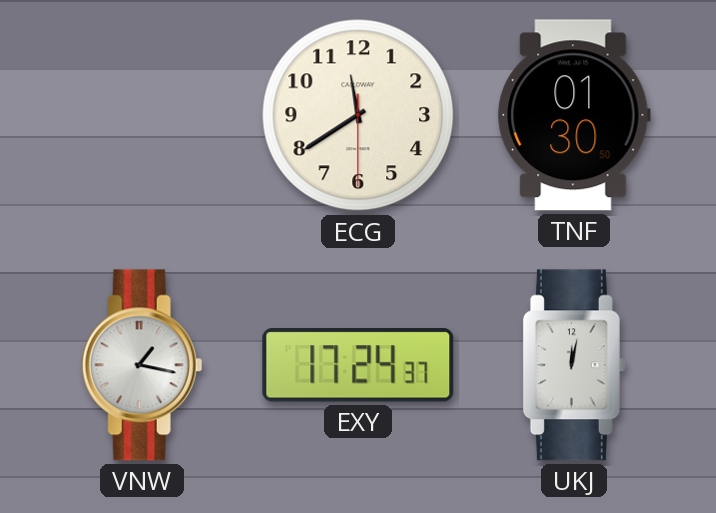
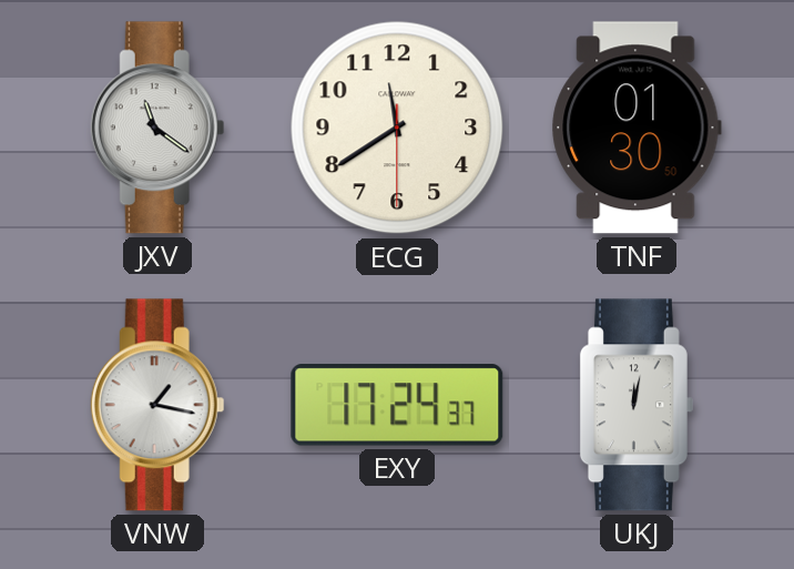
JXV: none -> 11:21 (157, 128)
